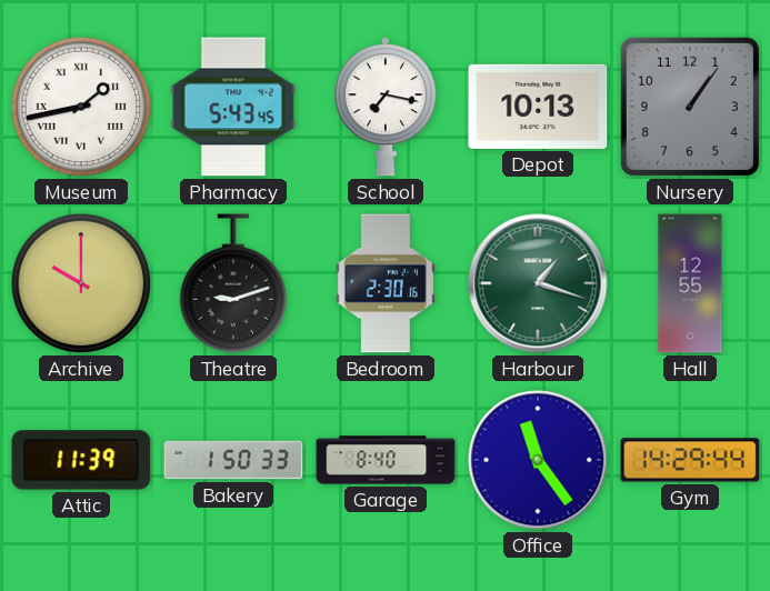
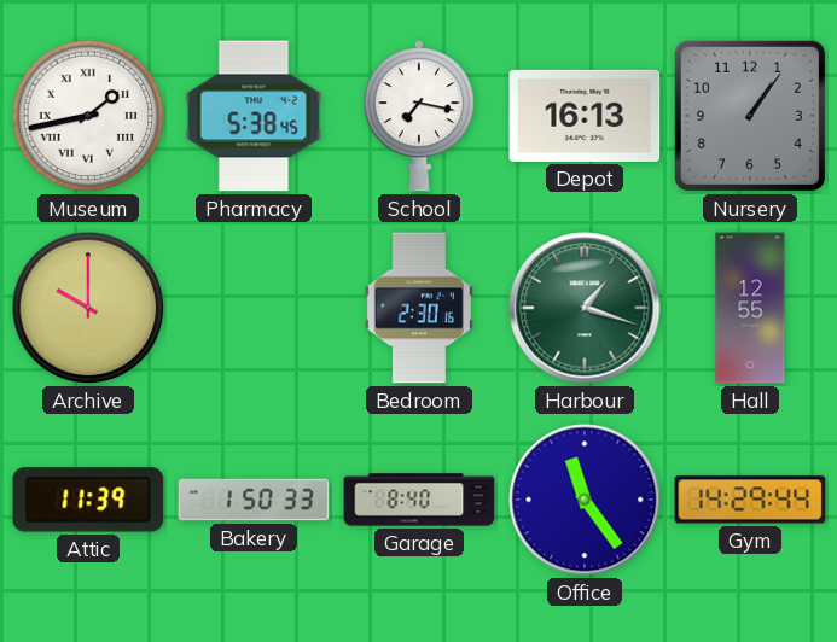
Pharmacy: 5:43 -> 5:38 (254, 116)
Depot: 10:13 -> 16:13 (585, 116)
Theatre: 9:12 -> none (233, 283)
